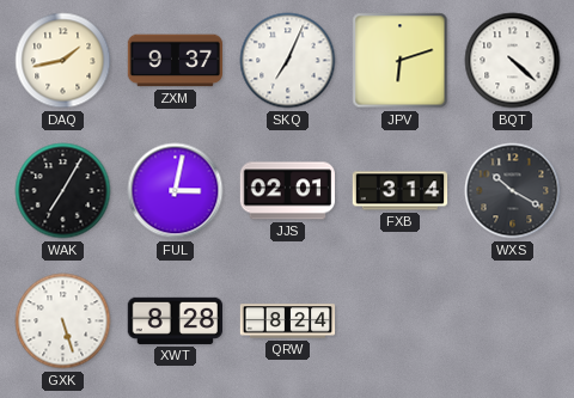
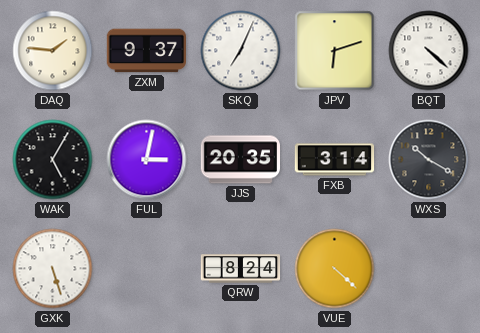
DAQ: 1:43 -> 1:46 (53, 51)
WAK: 7:05 -> 5:05 (53, 160)
JJS: 02:01 -> 20:35 (240, 160)
XWT: 8:28 -> none (175, 320)
VUE: none -> 4:22 (335, 269)
